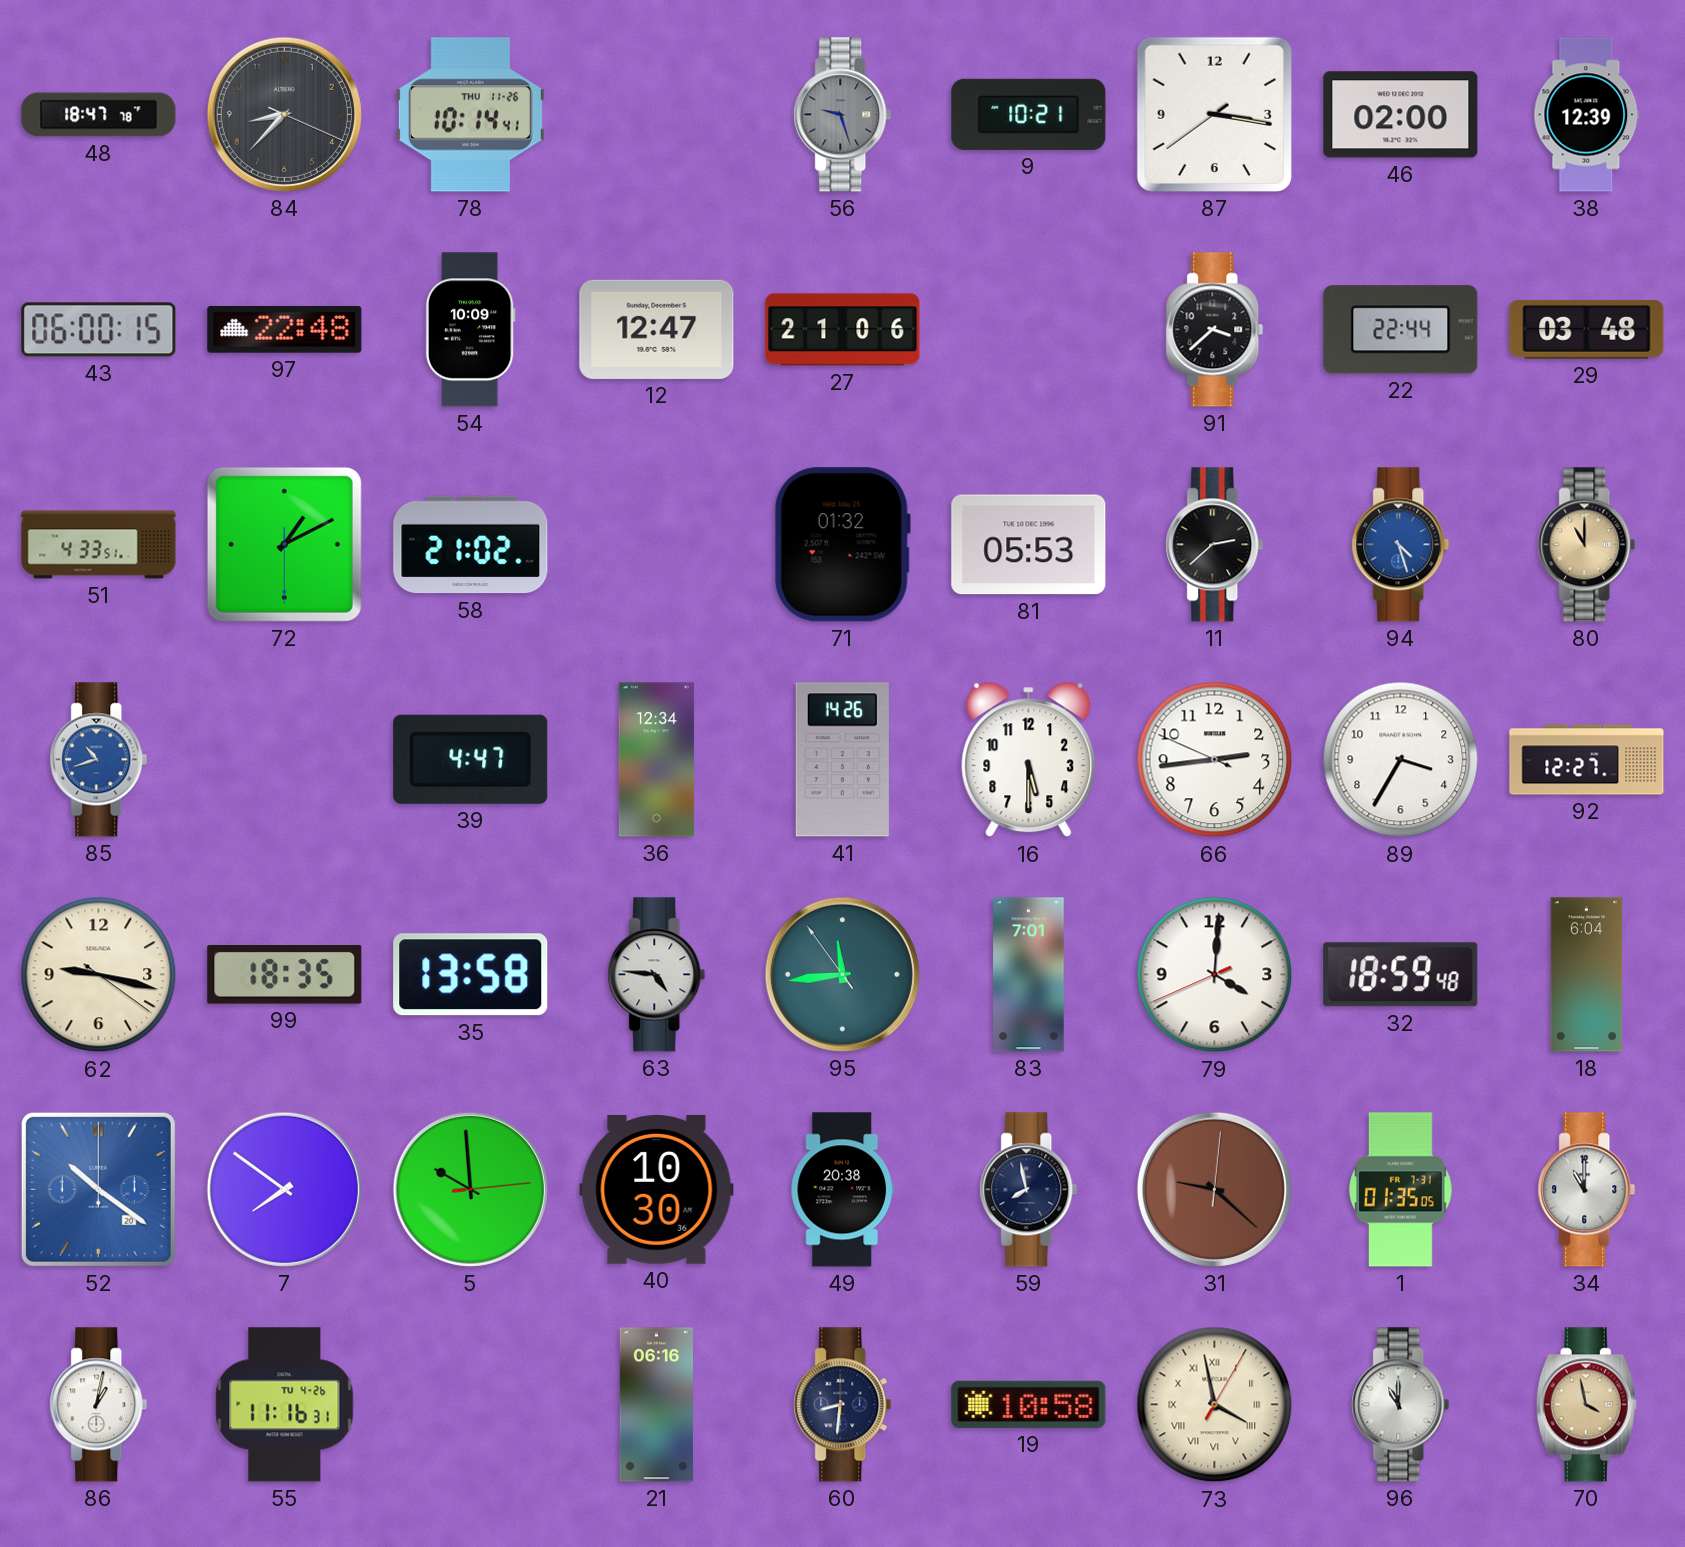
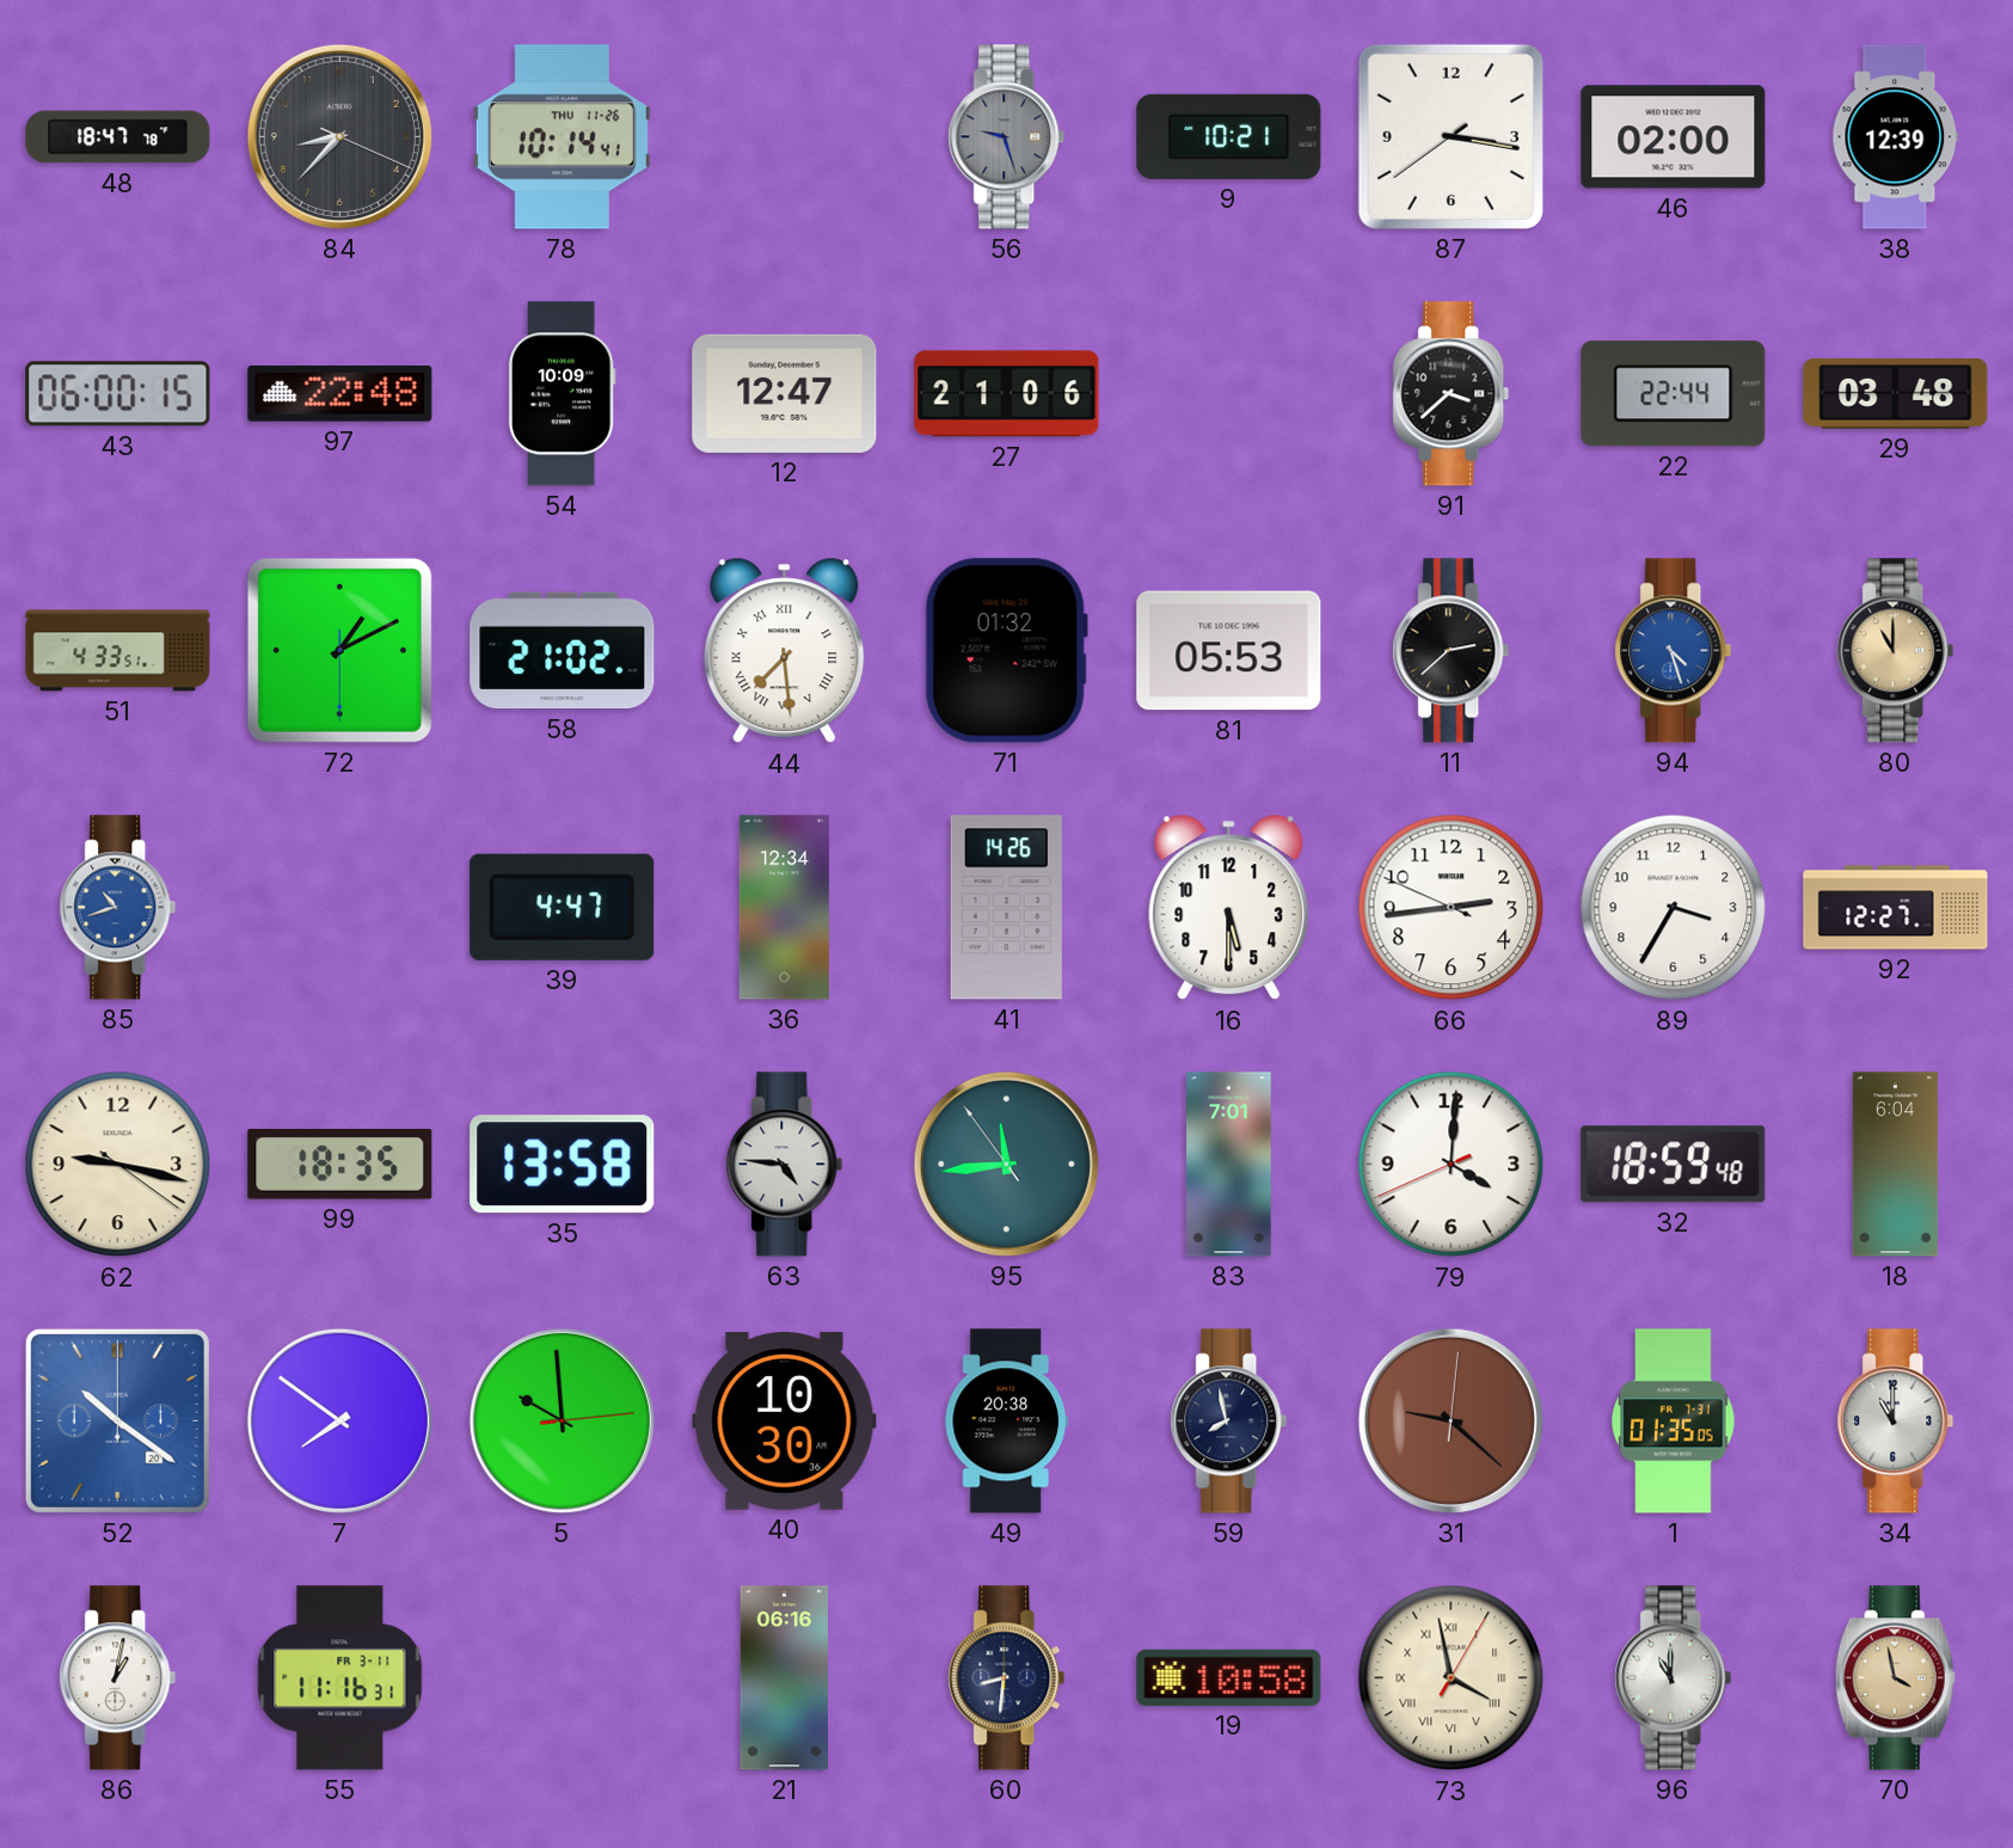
44: none -> 7:29 (785, 651)
55 date: TU 4-26 -> FR 3-11 (340, 1678)
